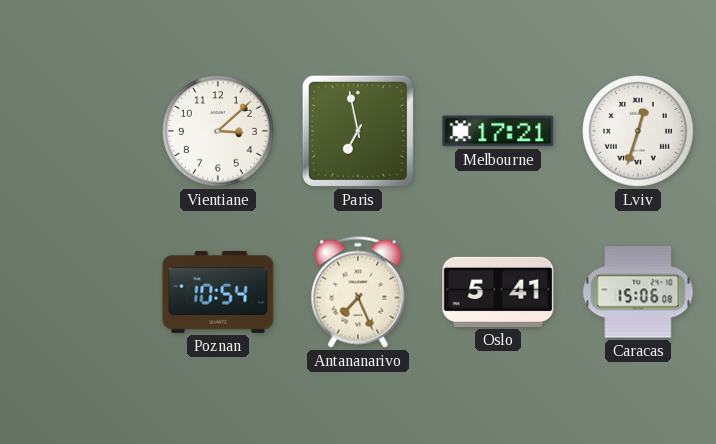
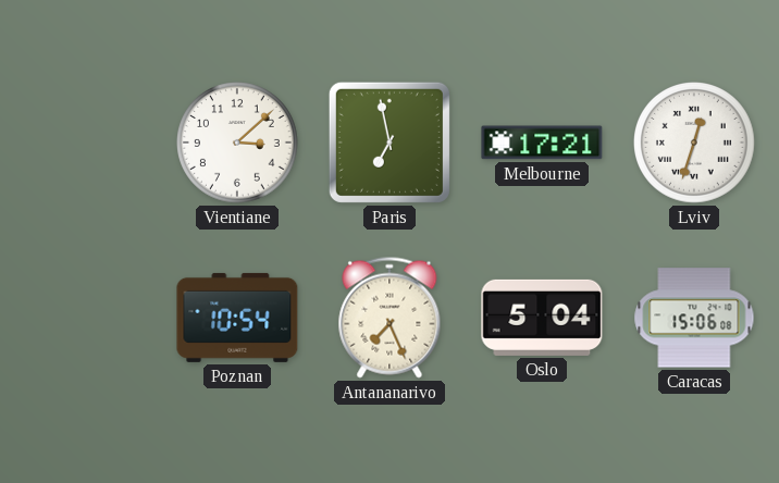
Oslo: 5:41 -> 5:04 (542, 318)
